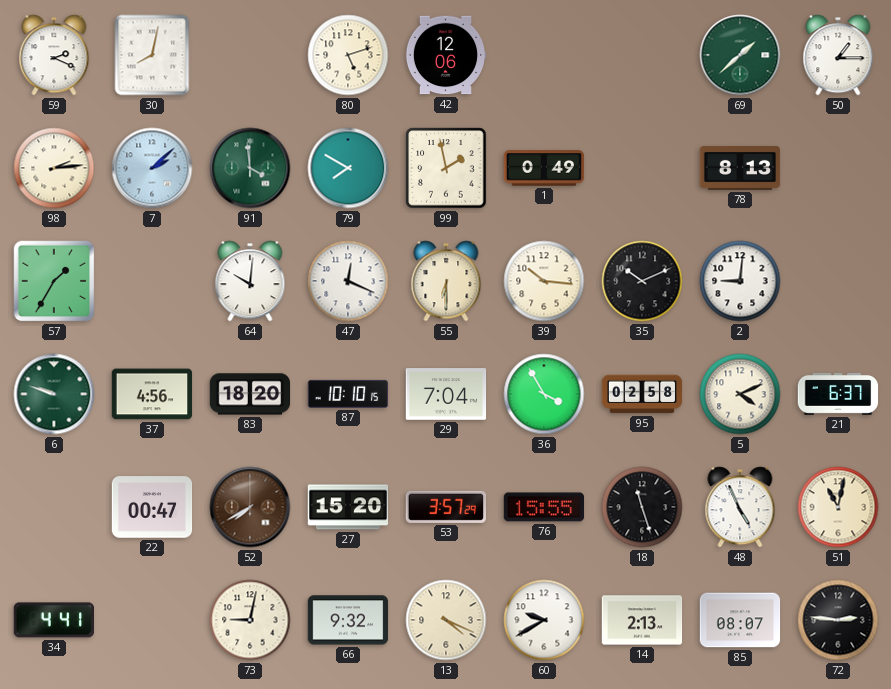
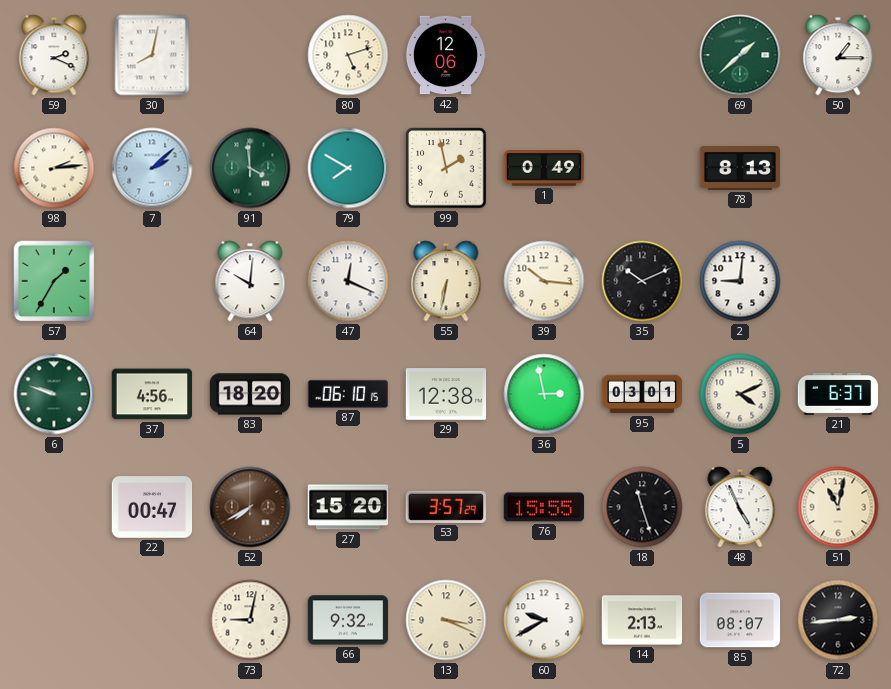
55: 6:30 -> 6:32 (446, 281)
87: 10:10 -> 06:10 (348, 394)
29: 7:04 -> 12:38 (446, 394)
36: 3:55 -> 2:58 (544, 394)
95: 02:58 -> 03:01 (642, 394)
34: 4:41 -> none (53, 620)
13: 4:19 -> 3:19 (446, 620)
72: 2:46 -> 2:44 (838, 620)
